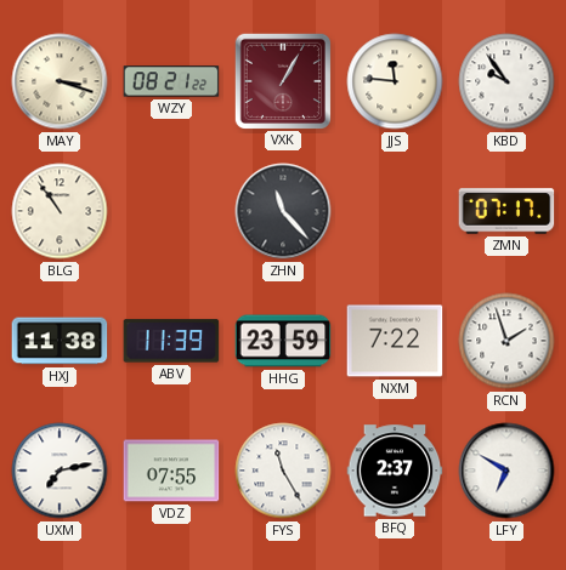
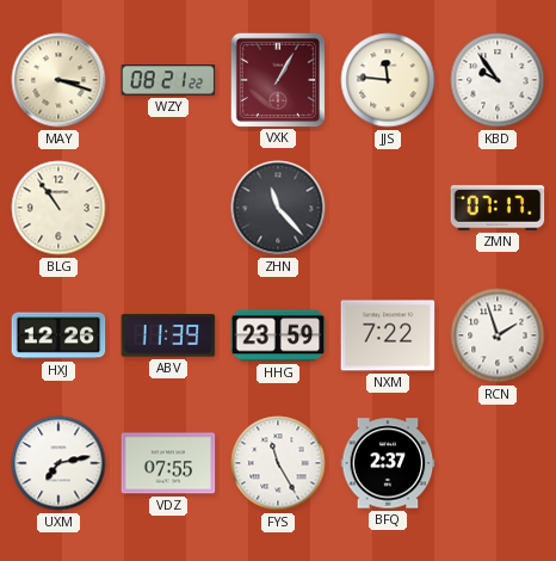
HXJ: 11:38 -> 12:26 (58, 335)
LFY: 6:50 -> none (506, 471)
